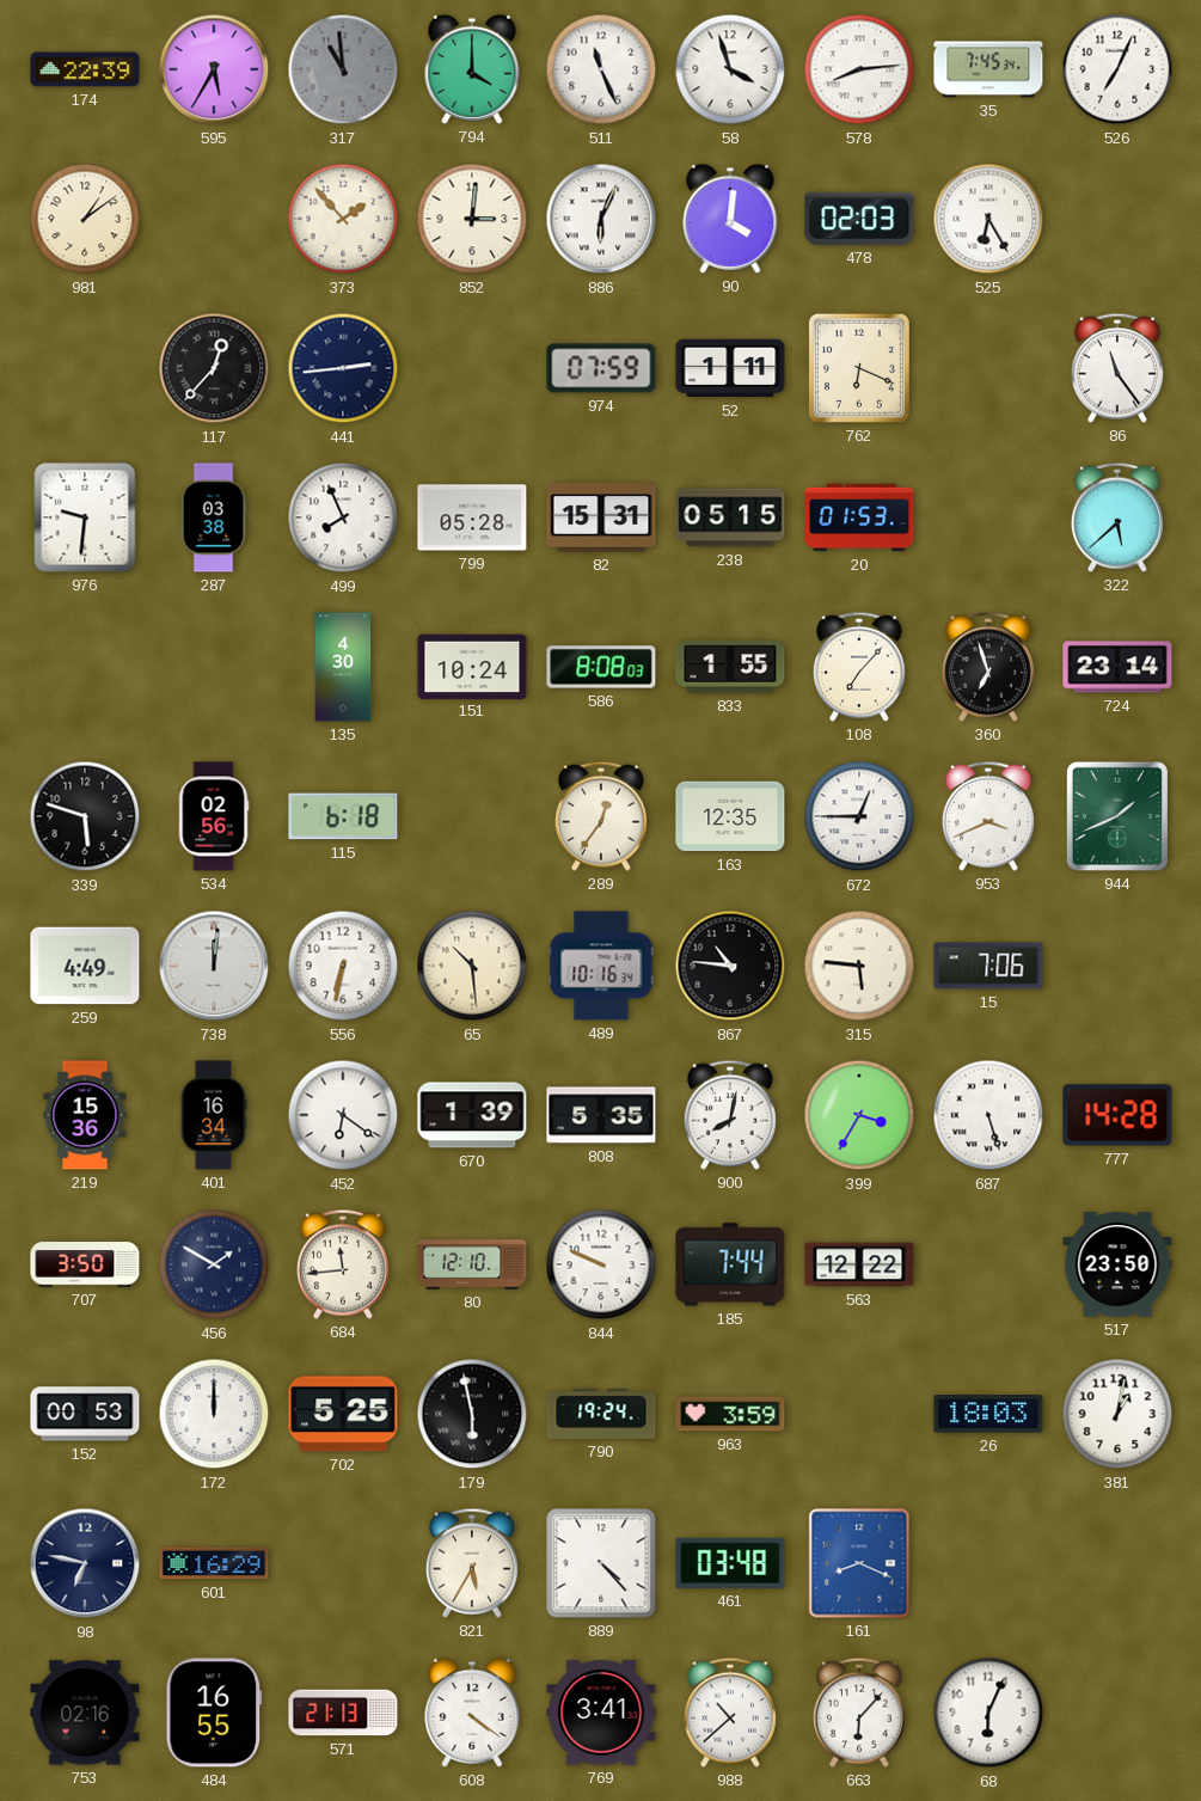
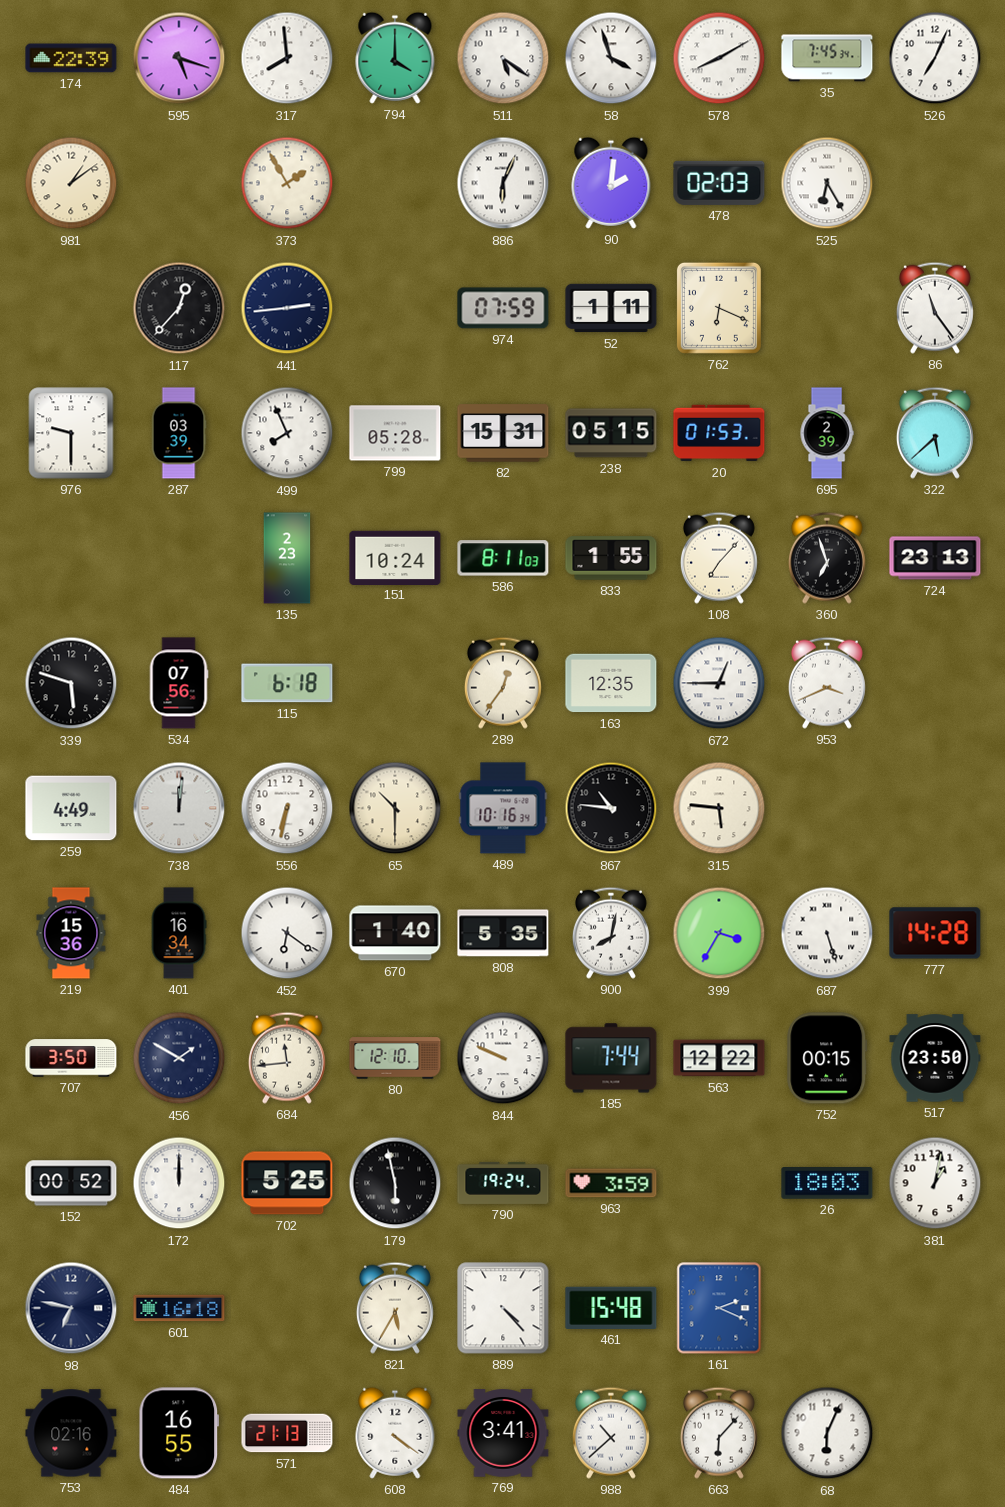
595: 5:35 -> 5:18 (179, 58)
317: 10:59 -> 7:59 (287, 58)
317 dial: grey -> white (287, 58)
511: 11:26 -> 5:21 (503, 58)
578: 8:14 -> 8:10 (719, 58)
373: 1:53 -> 1:55 (287, 183)
852: 3:01 -> none (472, 219)
90: 4:01 -> 2:01 (611, 183)
976: 9:31 -> 9:30 (71, 433)
287: 03:38 -> 03:39 (179, 433)
695: none -> 2:39 (827, 433)
135: 4:30 -> 2:23 (287, 558)
586: 8:08 -> 8:11 (503, 558)
724: 23:14 -> 23:13 (935, 558)
534: 02:56 -> 07:56 (179, 683)
944: 1:41 -> none (1117, 816)
65: 10:29 -> 10:30 (395, 808)
15: 7:06 -> none (988, 966)
670: 1:39 -> 1:40 (395, 933)
752: none -> 00:15 (827, 1058)
152: 00:53 -> 00:52 (71, 1183)
601: 16:29 -> 16:18 (179, 1308)
461: 03:48 -> 15:48 (611, 1308)
161: 8:19 -> 2:19 (719, 1308)
